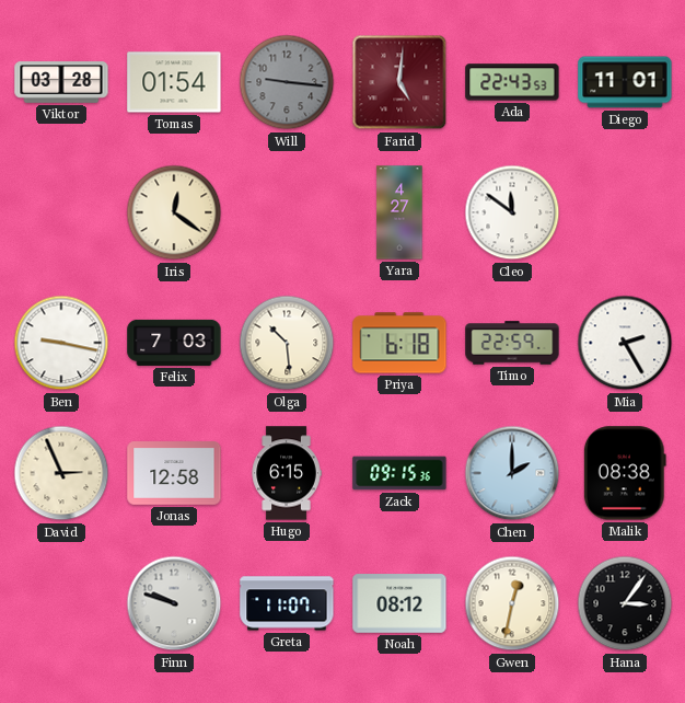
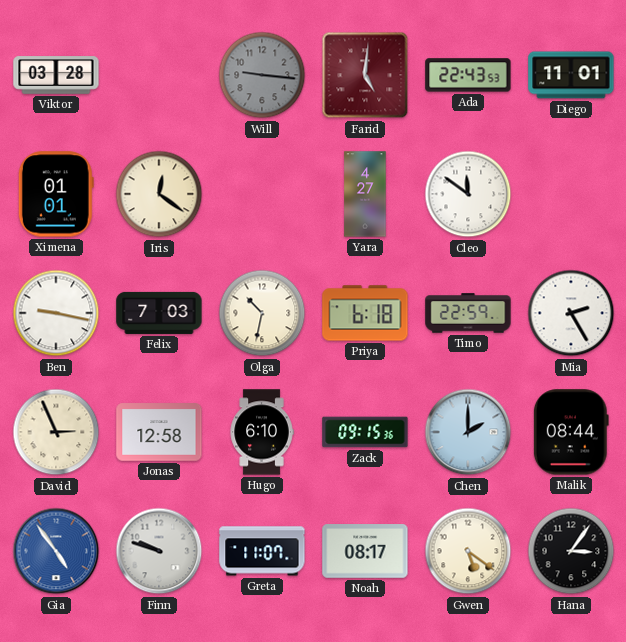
Tomas: 01:54 -> none (174, 82)
Ximena: none -> 01:01 (56, 194)
Olga: 10:29 -> 10:32 (262, 313)
Hugo: 6:15 -> 6:10 (262, 432)
Malik: 08:38 -> 08:44 (571, 432)
Gia: none -> 4:54 (56, 551)
Noah: 08:12 -> 08:17 (365, 551)
Gwen: 12:32 -> 5:21 (468, 551)
